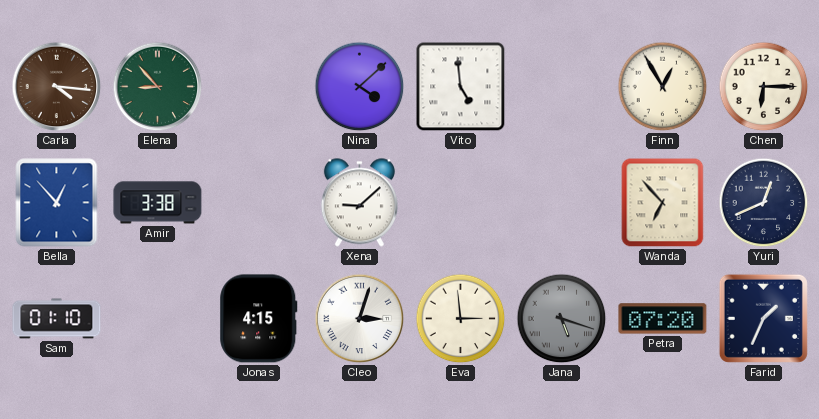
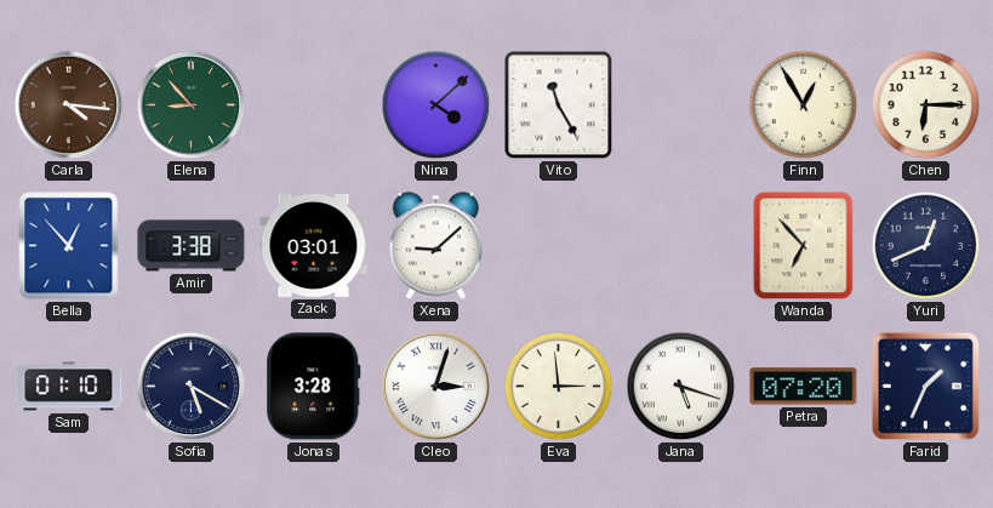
Vito: 4:59 -> 11:25 (559, 105)
Zack: none -> 03:01 (314, 245)
Sofia: none -> 5:20 (192, 387)
Jonas: 4:15 -> 3:28 (314, 387)
Jana dial: grey -> white (681, 387)
